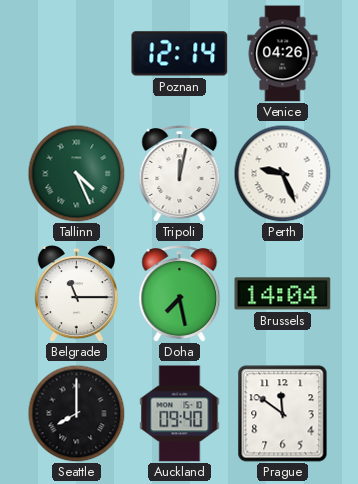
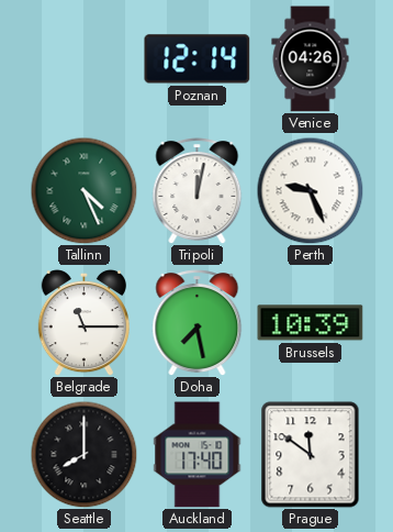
Brussels: 14:04 -> 10:39 (311, 323)
Auckland: 09:40 -> 17:40 (198, 455)
